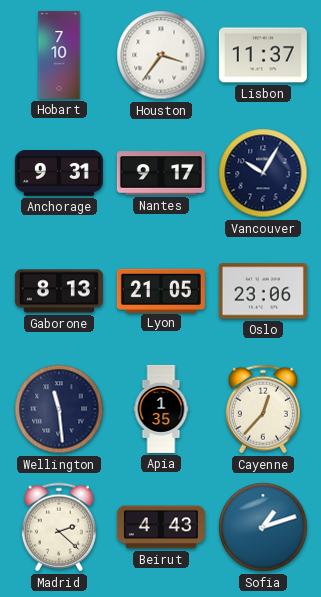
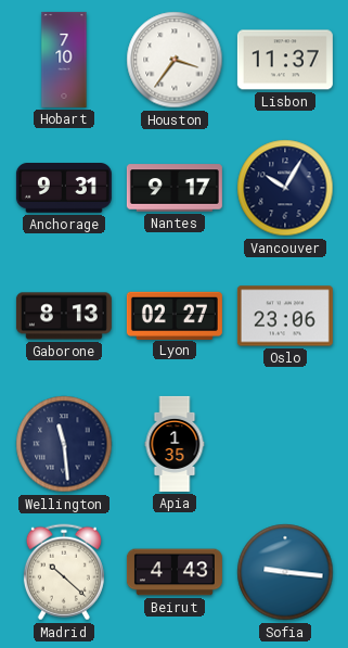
Lyon: 21:05 -> 02:27 (175, 315)
Cayenne: 12:37 -> none (263, 409)
Madrid: 2:22 -> 10:22 (64, 572)
Sofia: 1:12 -> 9:16 (285, 572)
